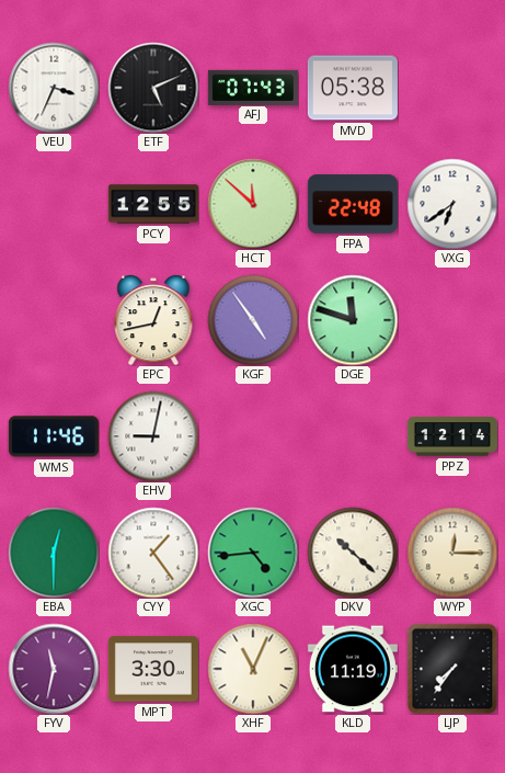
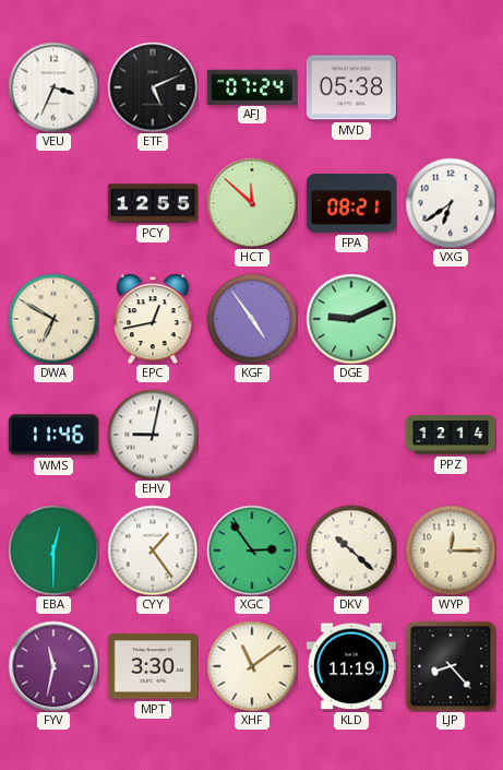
AFJ: 07:43 -> 07:24 (252, 86)
FPA: 22:48 -> 08:21 (351, 203)
DWA: none -> 6:50 (53, 319)
DGE: 11:48 -> 9:11 (351, 319)
XGC: 4:44 -> 2:54 (252, 550)
XHF: 11:04 -> 11:09 (252, 666)
LJP: 7:36 -> 8:23 (451, 666)
